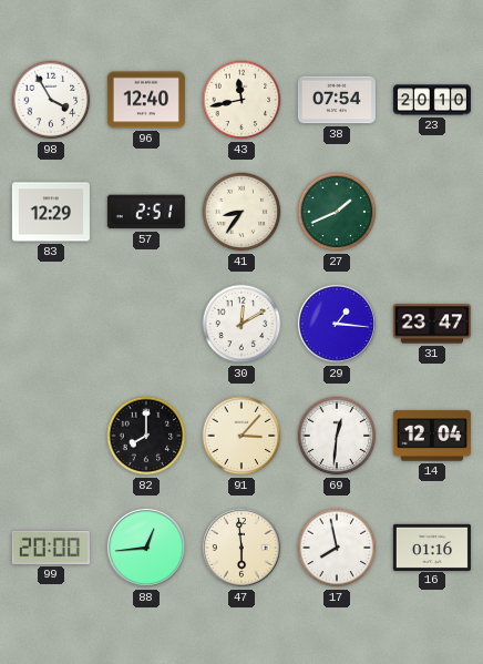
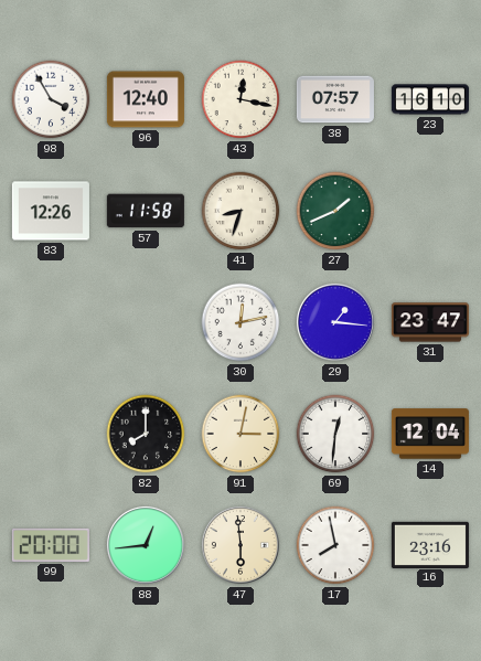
43: 11:43 -> 12:17 (240, 99)
38: 07:54 -> 07:57 (335, 99)
23: 20:10 -> 16:10 (430, 99)
83: 12:29 -> 12:26 (51, 211)
57: 2:51 -> 11:58 (146, 211)
41: 8:36 -> 8:33 (240, 211)
30: 12:10 -> 12:13 (240, 322)
91: 3:07 -> 3:02 (240, 434)
16: 01:16 -> 23:16 (430, 544)
